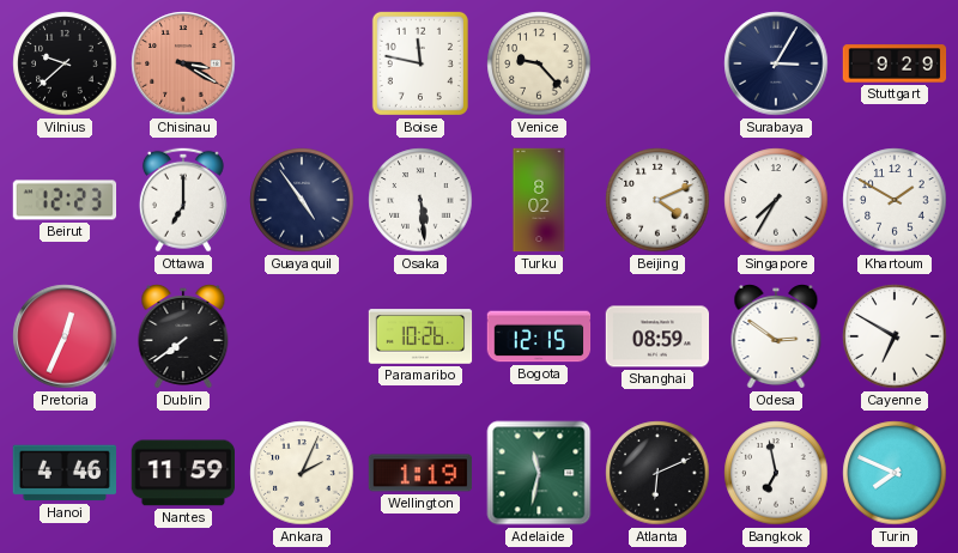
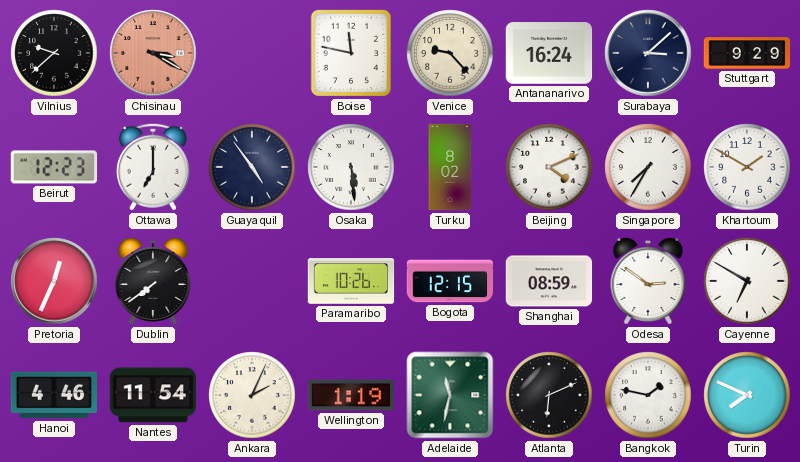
Antananarivo: none -> 16:24 (549, 53)
Surabaya: 3:05 -> 3:08 (648, 53)
Nantes: 11:59 -> 11:54 (152, 395)
Bangkok: 6:58 -> 1:47 (648, 395)
